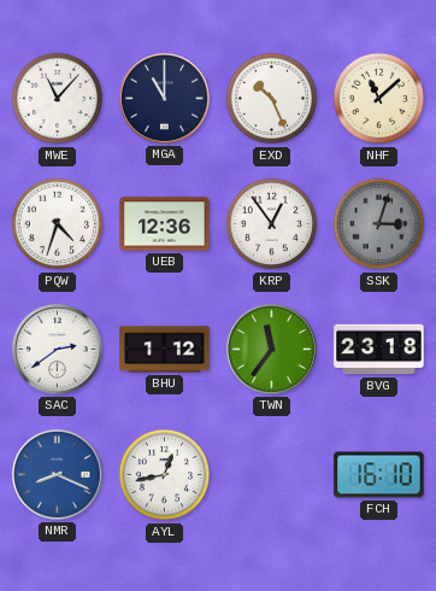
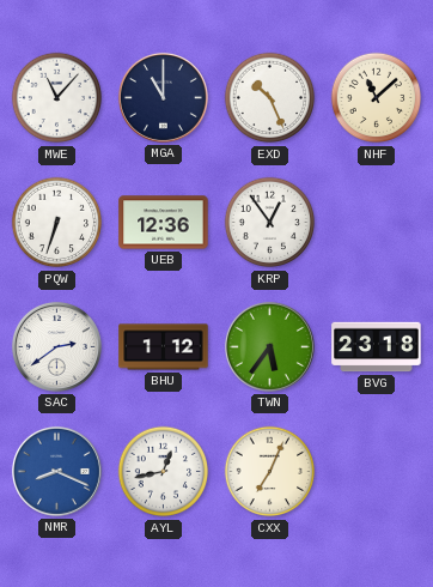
PQW: 4:33 -> 6:33 (57, 223)
SSK: 3:03 -> none (379, 224)
TWN: 11:36 -> 5:36 (269, 346)
CXX: none -> 7:04 (270, 472)
FCH: 16:10 -> none (379, 475)
